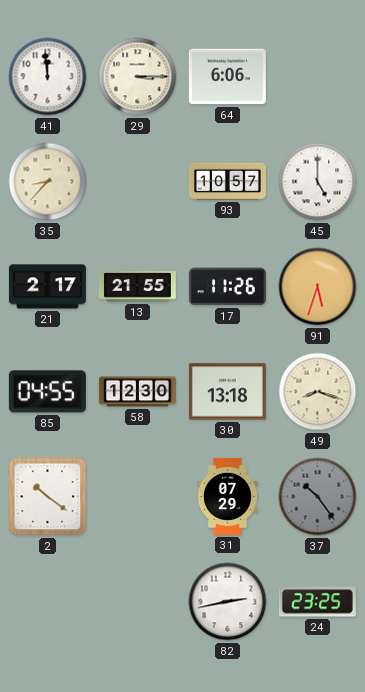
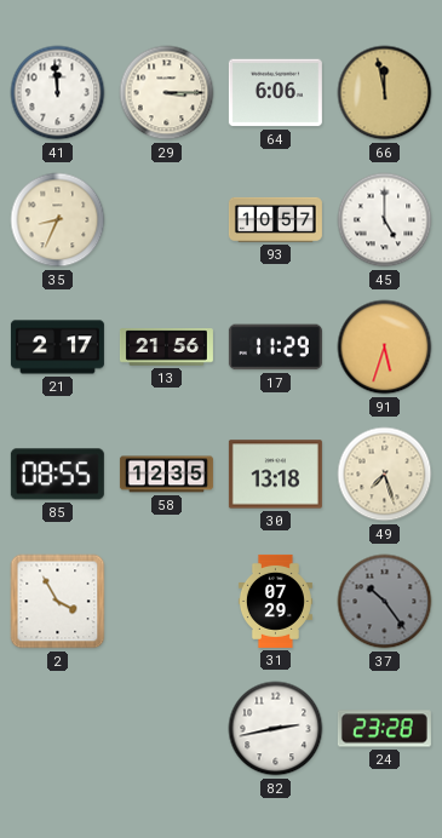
66: none -> 11:58 (385, 93)
35: 8:37 -> 8:34 (58, 220)
13: 21:55 -> 21:56 (166, 348)
17: 11:26 -> 11:29 (275, 348)
85: 04:55 -> 08:55 (57, 475)
58: 12:30 -> 12:35 (166, 475)
49: 8:18 -> 7:27 (385, 475)
2: 10:21 -> 3:55 (58, 602)
24: 23:25 -> 23:28 (384, 729)
